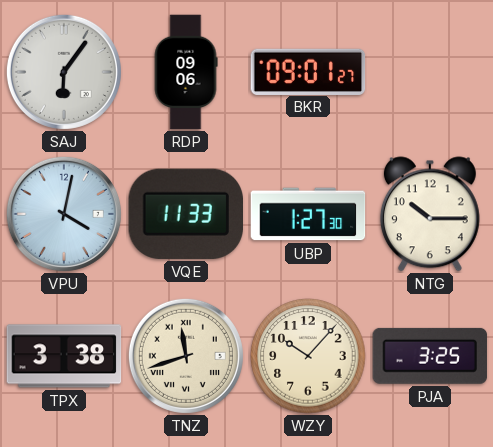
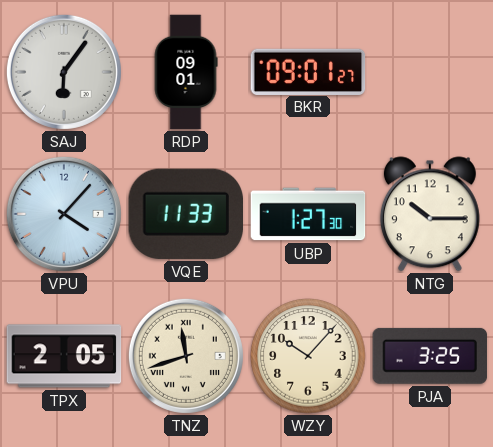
RDP: 09:06 -> 09:01 (186, 72)
VPU: 4:02 -> 4:07 (64, 214)
TPX: 3:38 -> 2:05 (64, 356)
